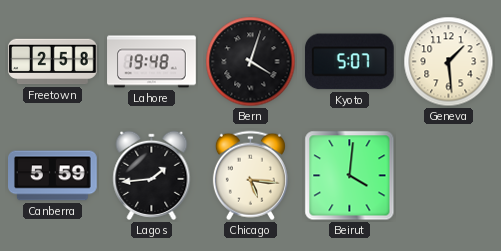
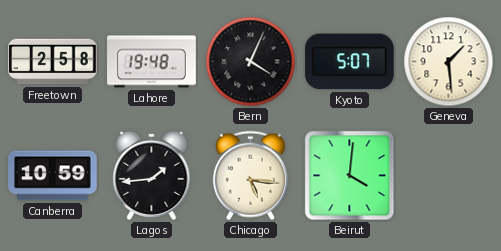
Bern: 4:03 -> 4:04 (251, 62)
Canberra: 5:59 -> 10:59 (53, 176)
